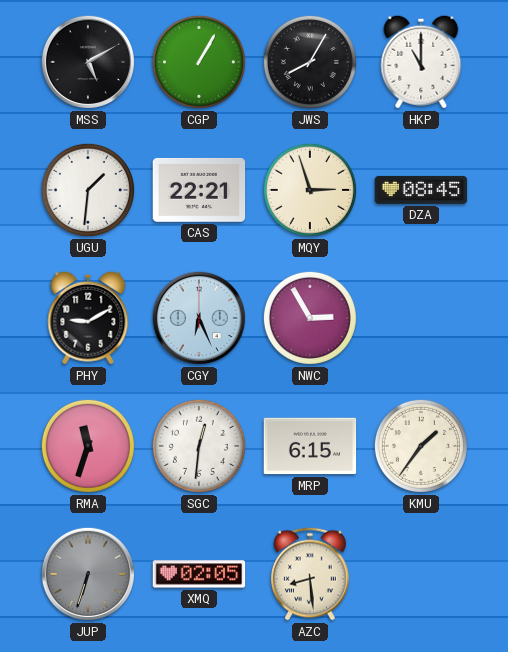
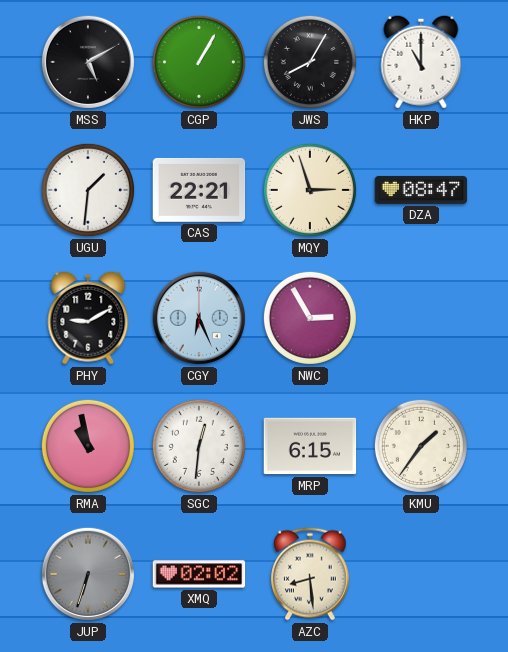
DZA: 08:45 -> 08:47 (421, 190)
RMA: 11:33 -> 10:58 (88, 446)
XMQ: 02:05 -> 02:02 (199, 574)
